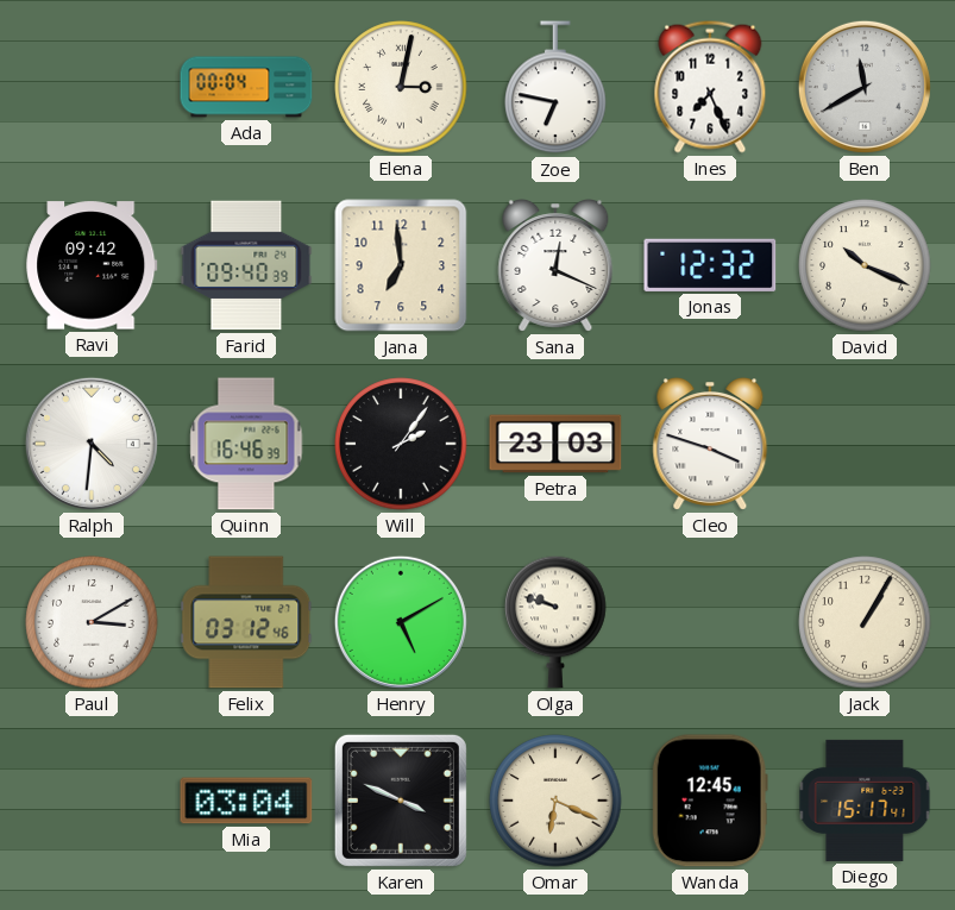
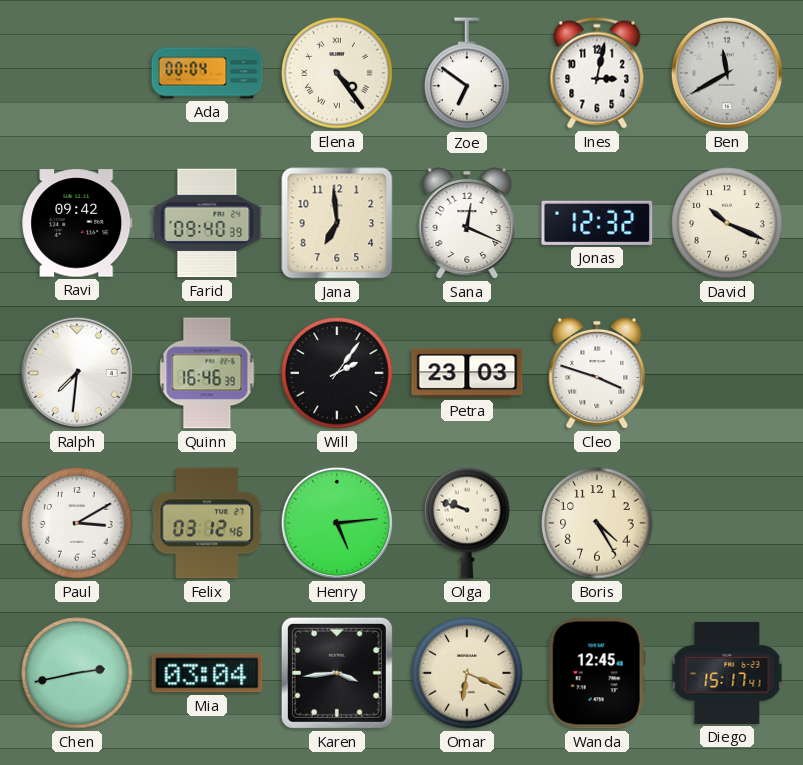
Elena: 3:02 -> 4:24 (337, 73)
Zoe: 6:47 -> 6:51 (467, 74)
Ines: 7:26 -> 3:02 (597, 73)
Ralph: 4:31 -> 7:31 (77, 373)
Henry: 5:10 -> 5:14 (337, 523)
Boris: none -> 4:25 (597, 523)
Jack: 1:05 -> none (865, 622)
Chen: none -> 2:43 (77, 673)
Karen: 3:49 -> 3:44 (337, 673)
